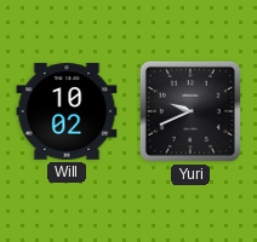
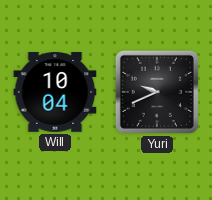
Will: 10:02 -> 10:04 (55, 92)
